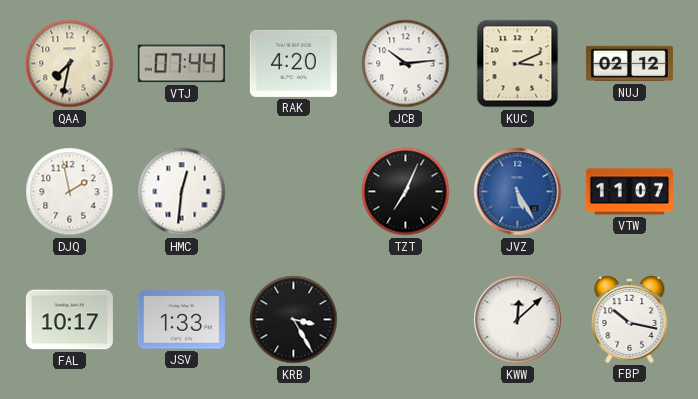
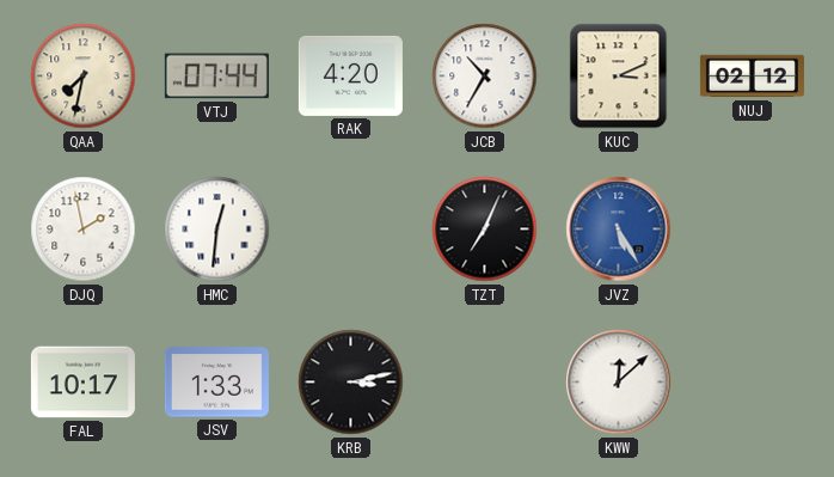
JCB: 10:14 -> 10:35 (485, 77)
VTW: 11:07 -> none (629, 192)
KRB: 3:25 -> 3:13 (351, 383)
FBP: 10:17 -> none (630, 319)
